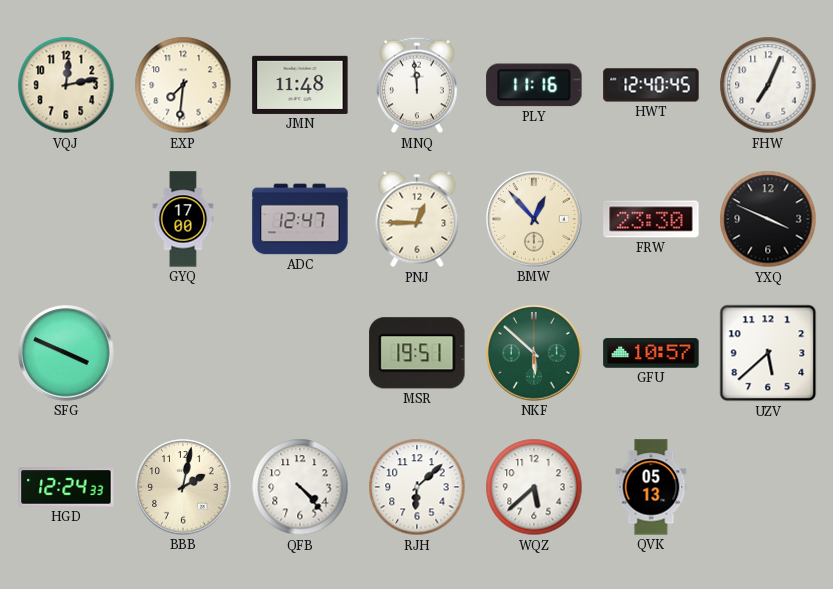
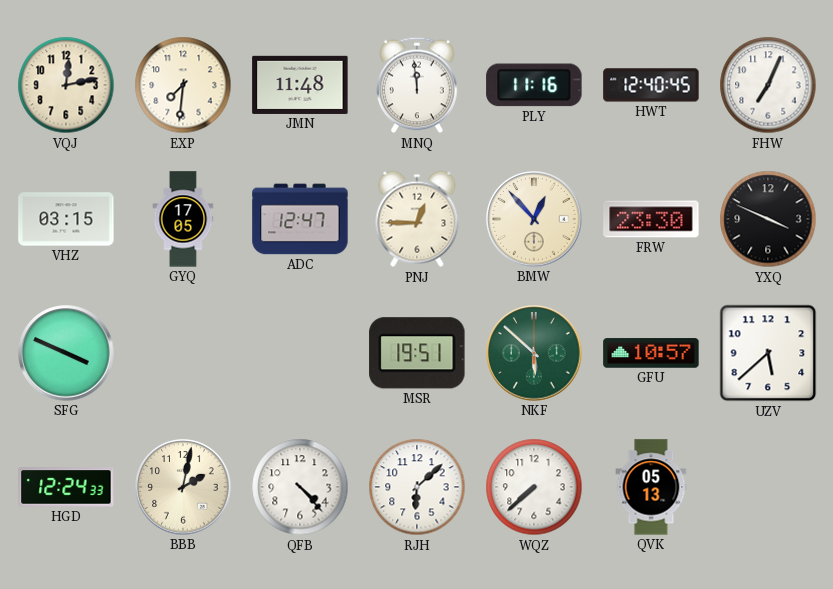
VHZ: none -> 03:15 (66, 219)
GYQ: 17:00 -> 17:05 (183, 219)
WQZ: 5:38 -> 7:38 (534, 487)
